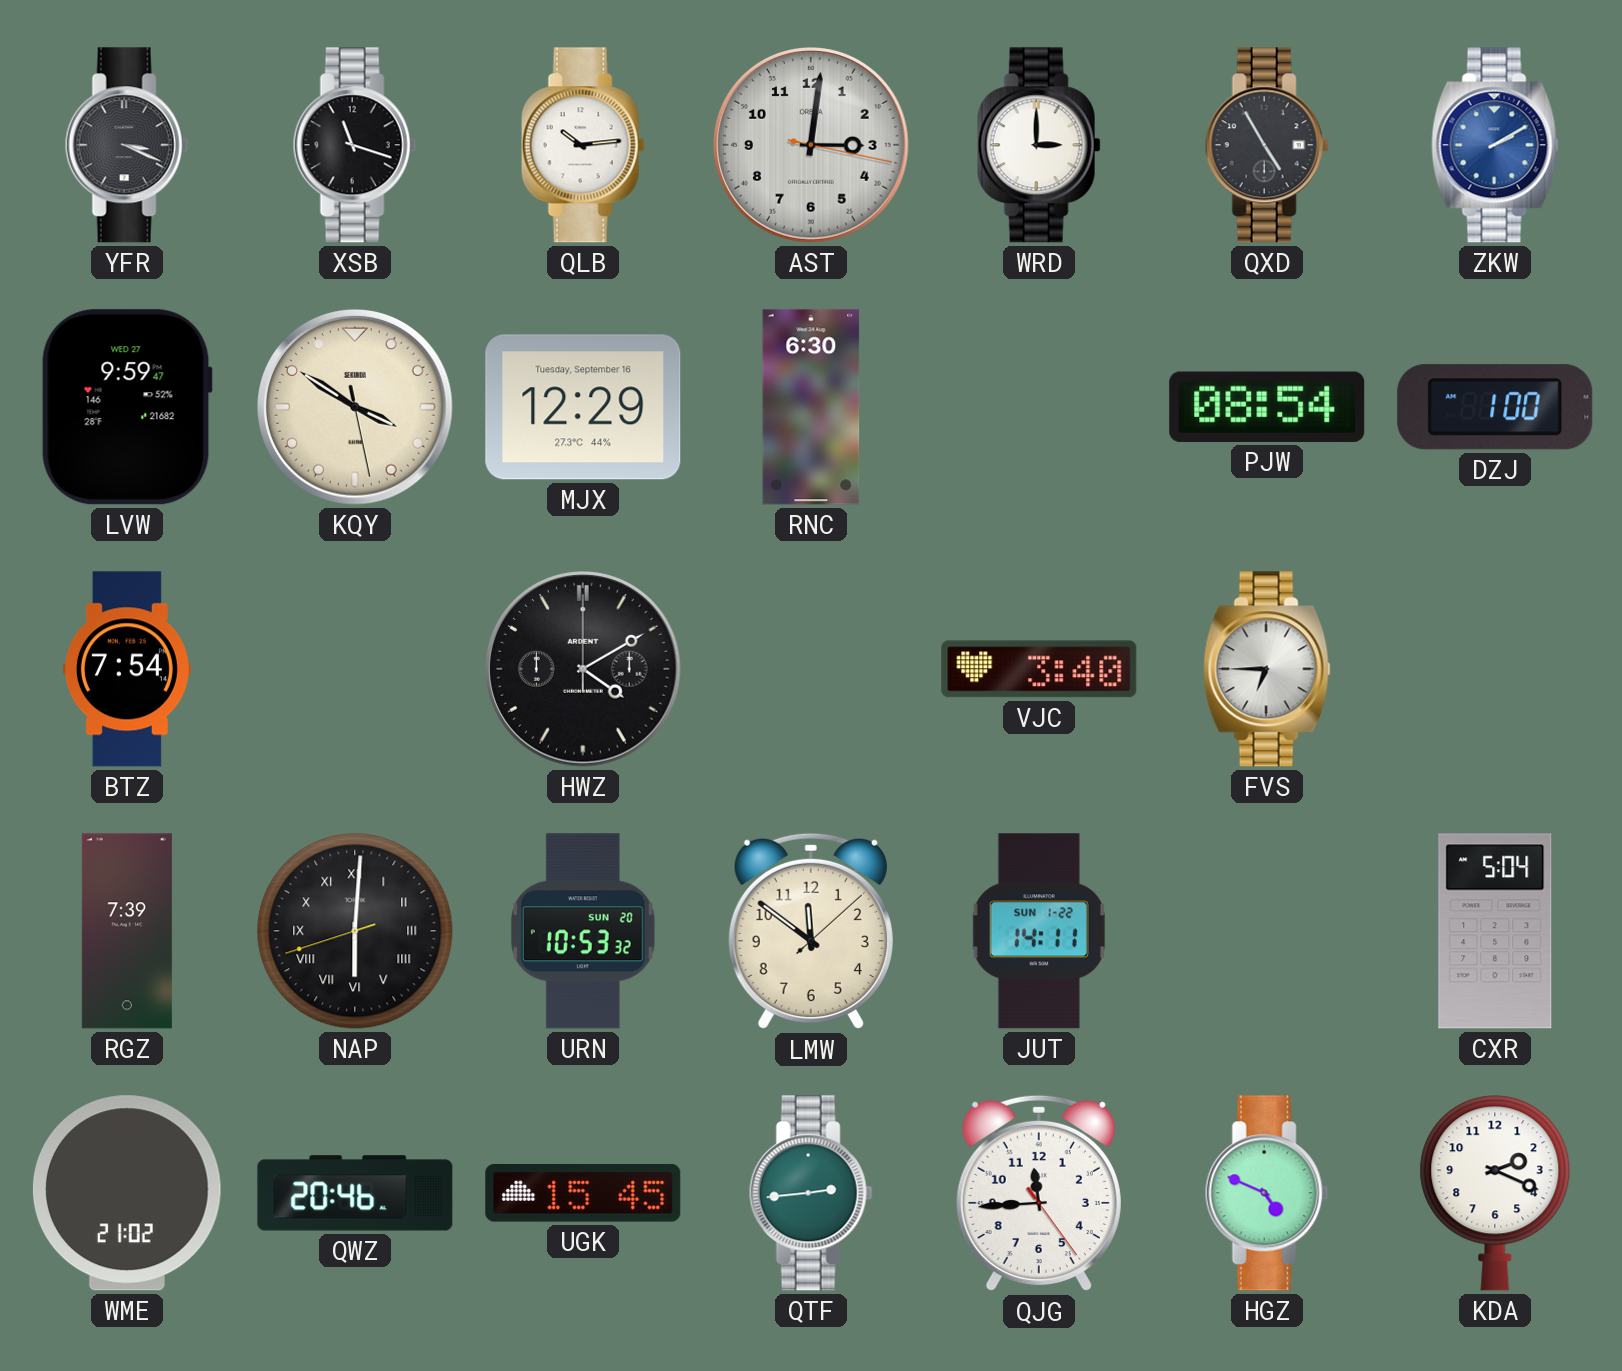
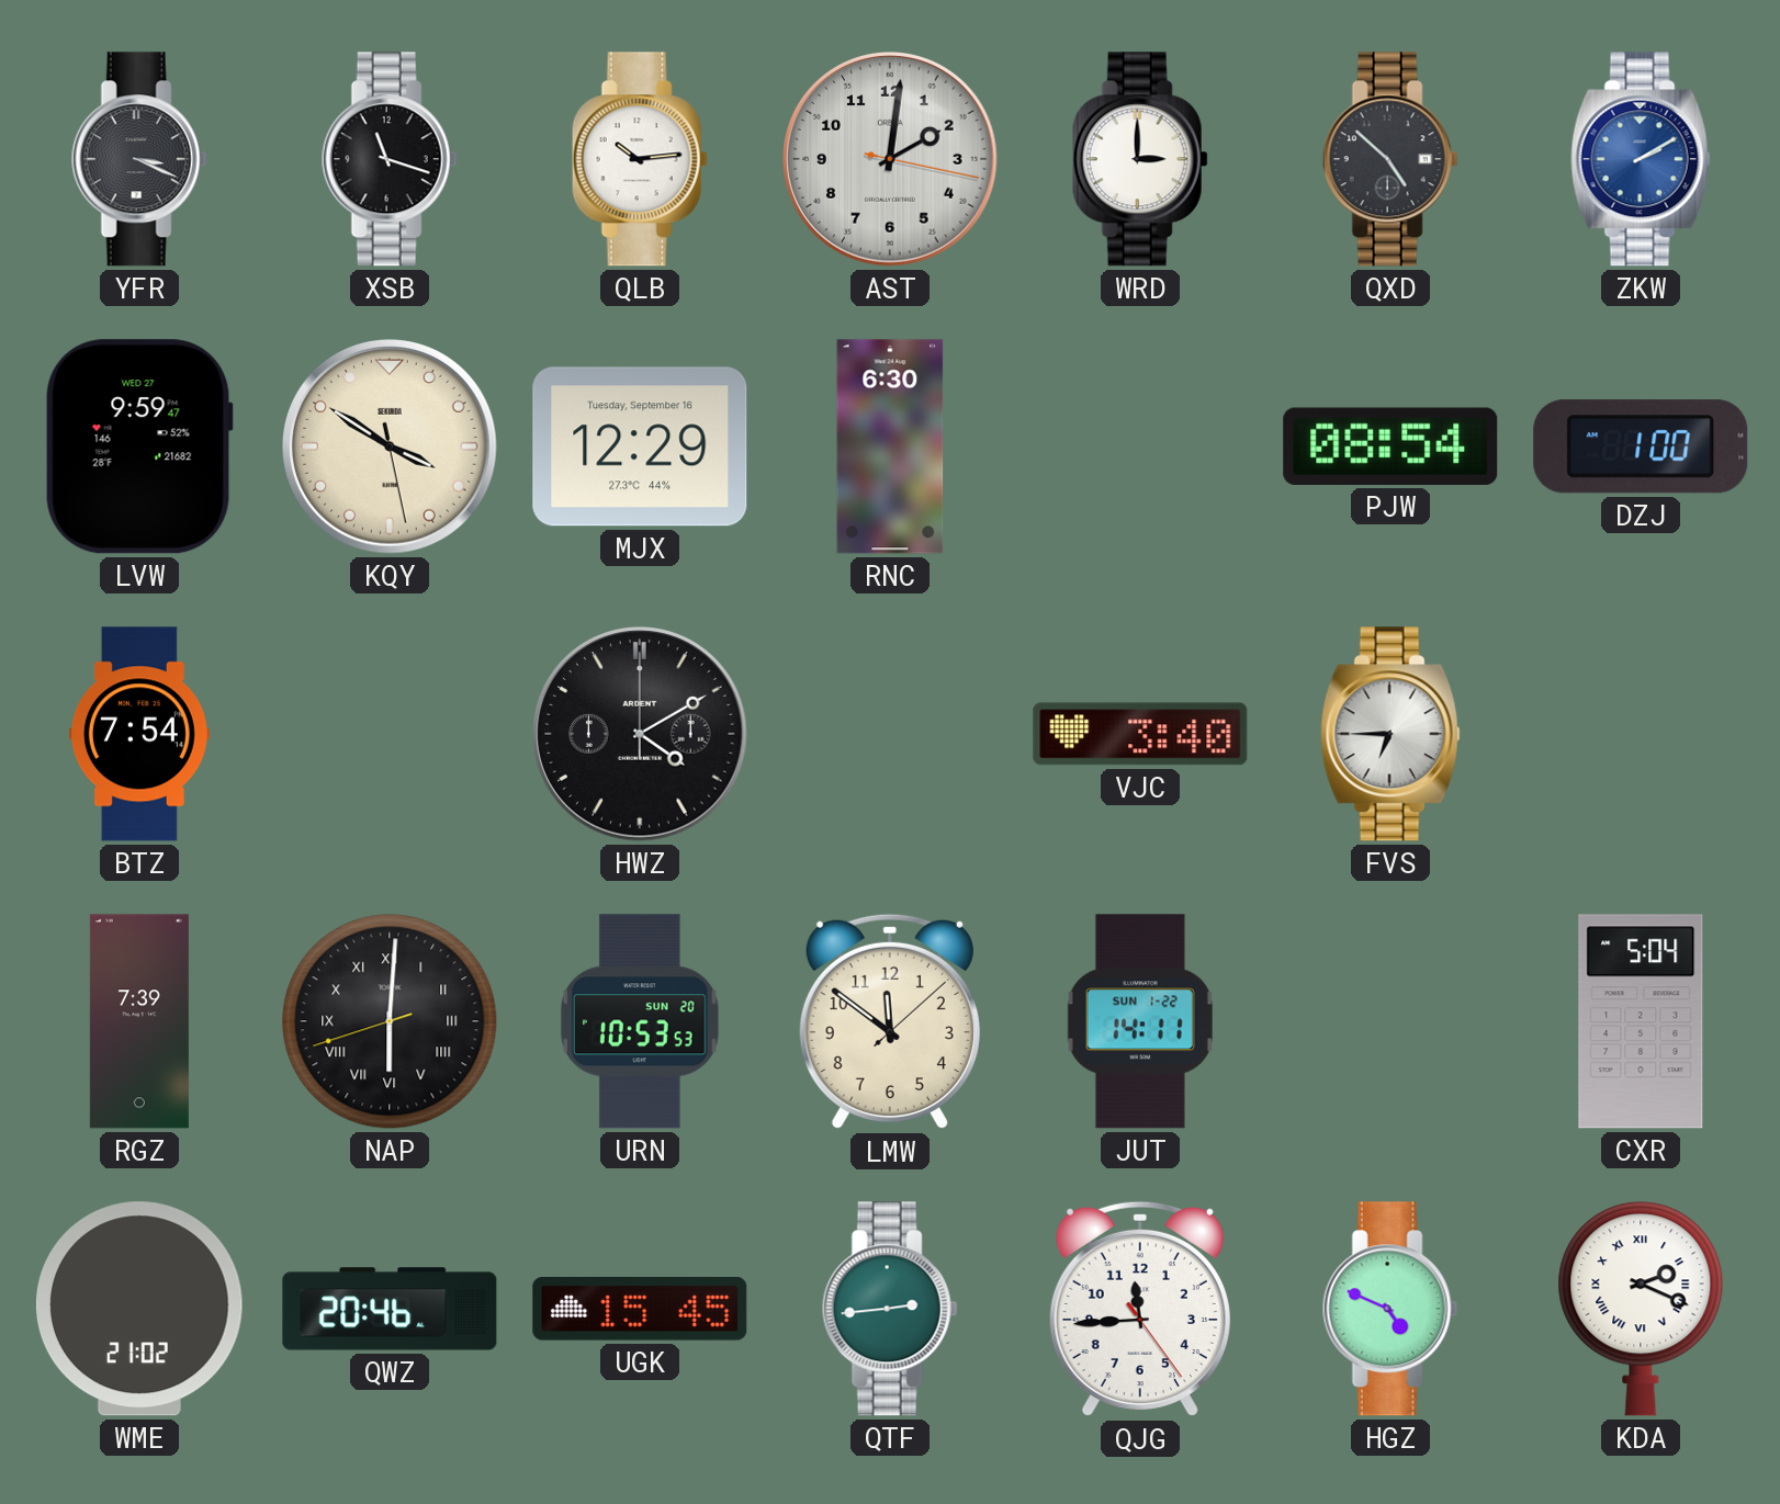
AST: 3:01 -> 2:01 (891, 160)
QXD: 4:55 -> 4:52 (1390, 159)
URN: 10:53:32 -> 10:53:53 (640, 1021)
KDA numerals: Arabic -> Roman (1641, 1309)
